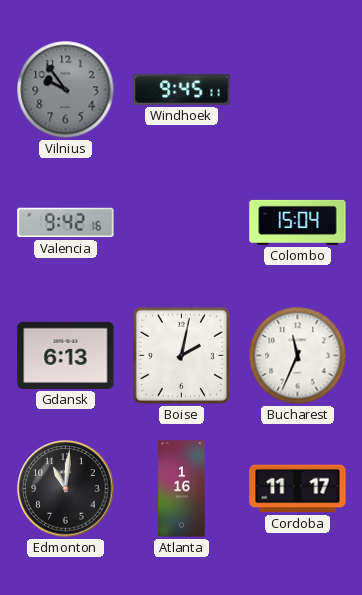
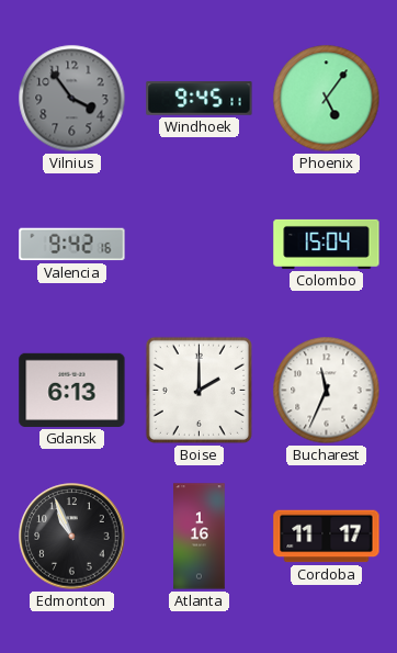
Vilnius: 9:54 -> 3:54 (72, 99)
Phoenix: none -> 5:06 (327, 99)
Boise: 2:02 -> 2:00 (198, 390)
Edmonton: 11:01 -> 10:56 (72, 537)
